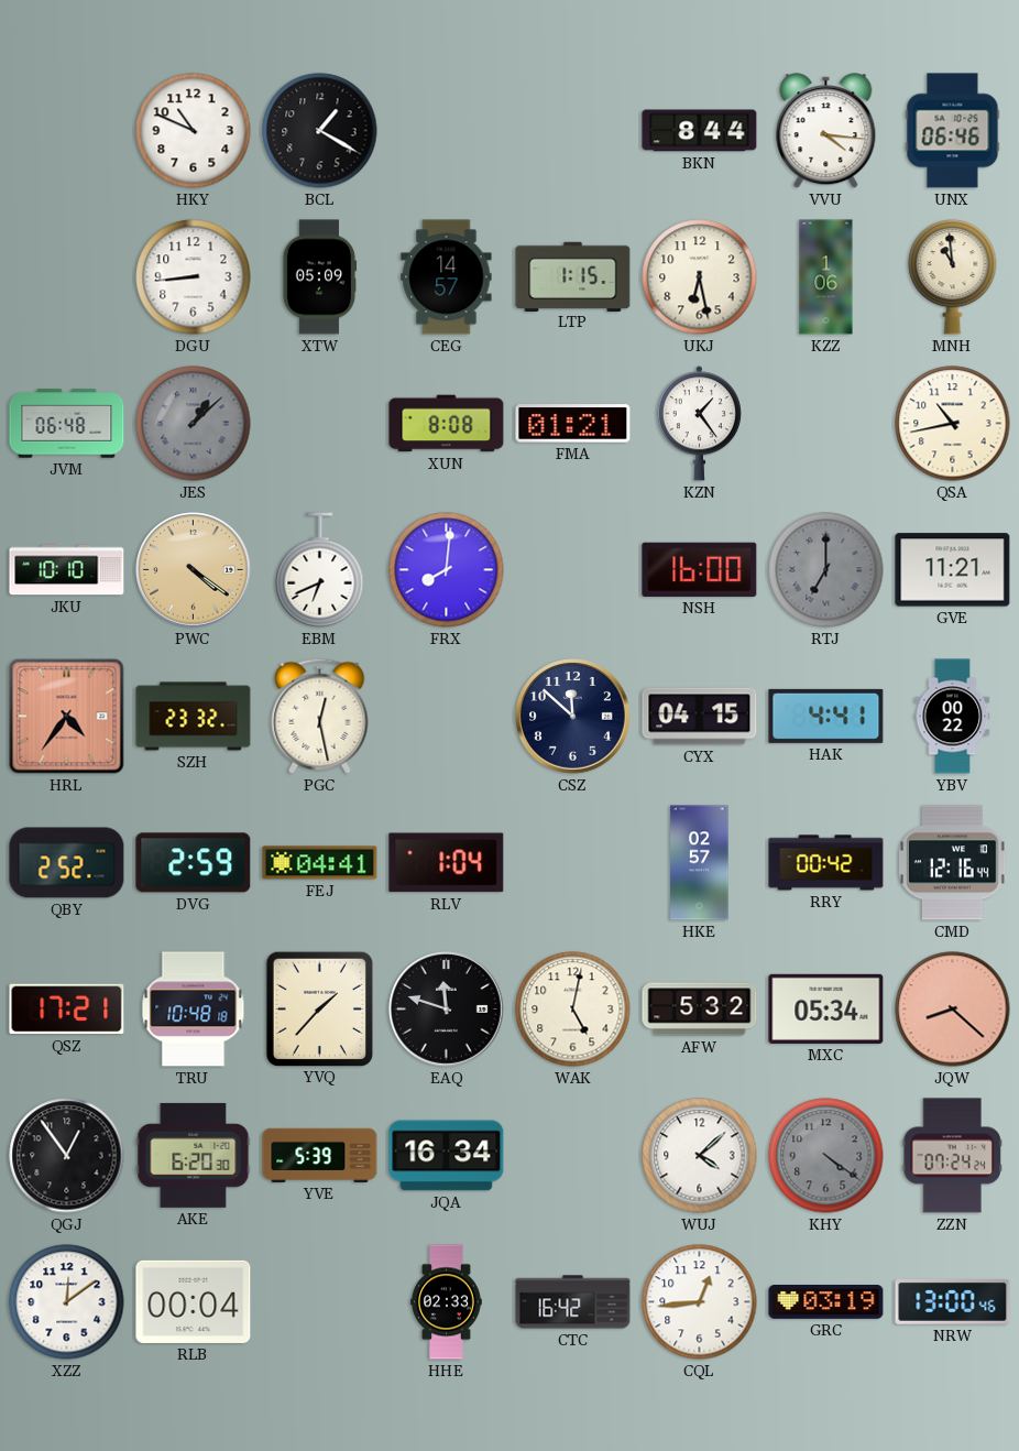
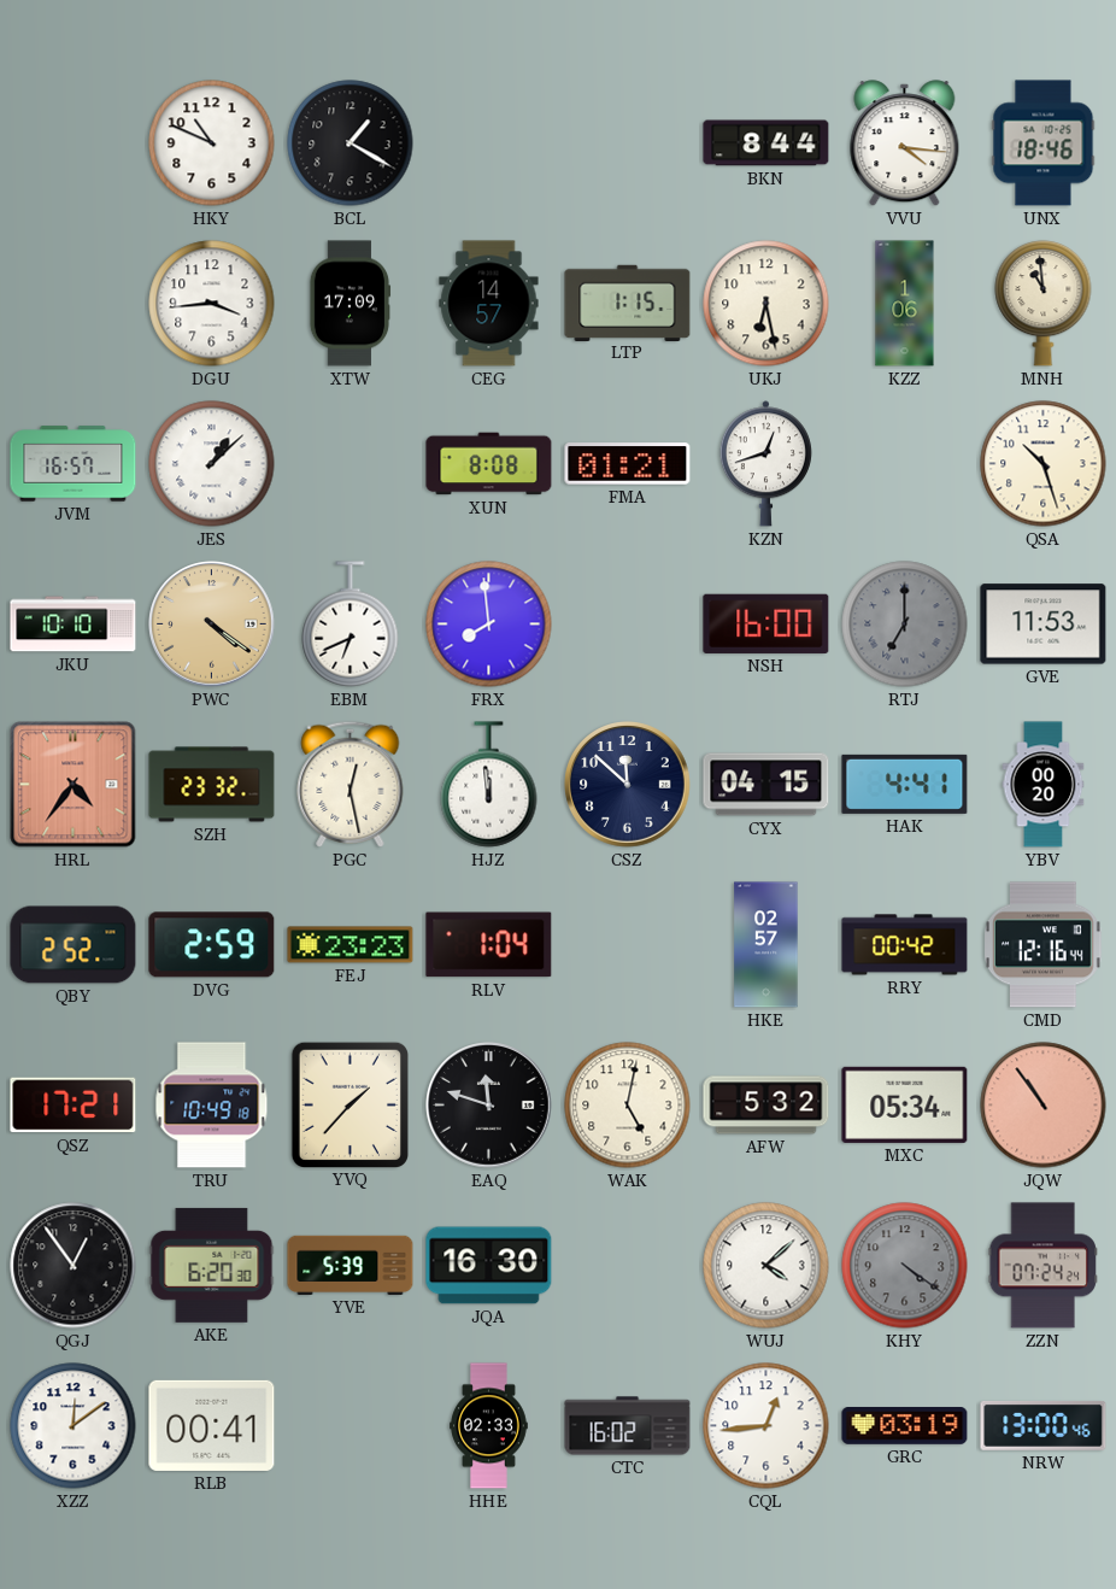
UNX: 06:46 -> 18:46 (1044, 143)
DGU: 8:44 -> 3:44 (212, 304)
XTW: 05:09 -> 17:09 (350, 304)
JVM: 06:48 -> 16:57 (74, 464)
JES dial: grey -> white (212, 464)
KZN: 1:24 -> 12:42 (765, 464)
QSA: 10:43 -> 10:27 (1044, 464)
FRX: 8:01 -> 7:59 (489, 625)
GVE: 11:21 -> 11:53 (1044, 625)
HJZ: none -> 11:59 (489, 785)
YBV: 00:22 -> 00:20 (1044, 785)
FEJ: 04:41 -> 23:23 (351, 945)
TRU: 10:48 -> 10:49 (212, 1106)
JQW: 8:22 -> 10:54 (1044, 1106)
JQA: 16:34 -> 16:30 (489, 1266)
RLB: 00:04 -> 00:41 (212, 1425)
CTC: 16:42 -> 16:02 (628, 1426)
